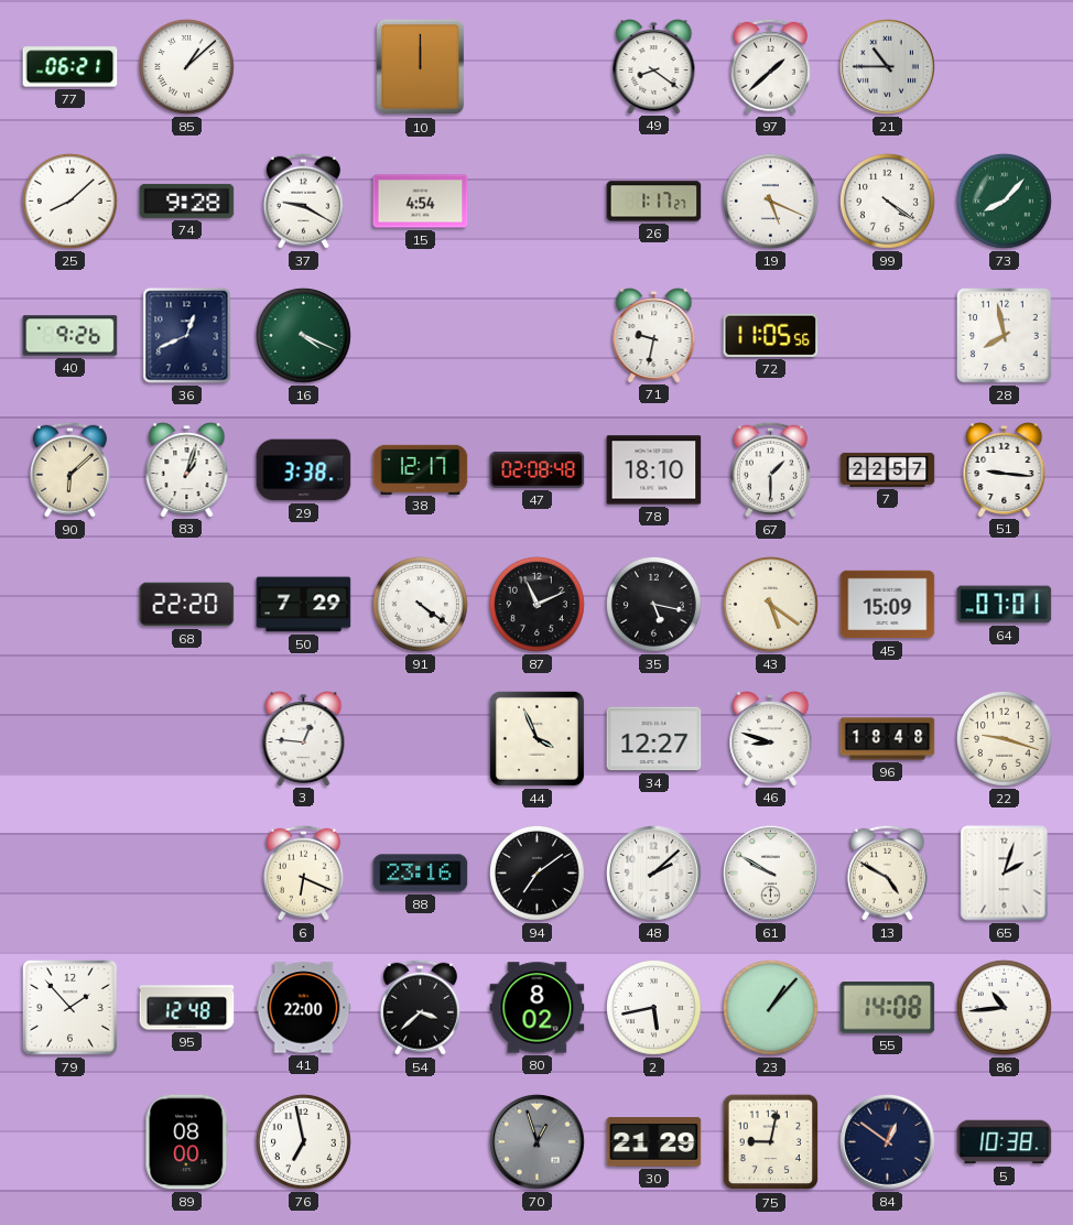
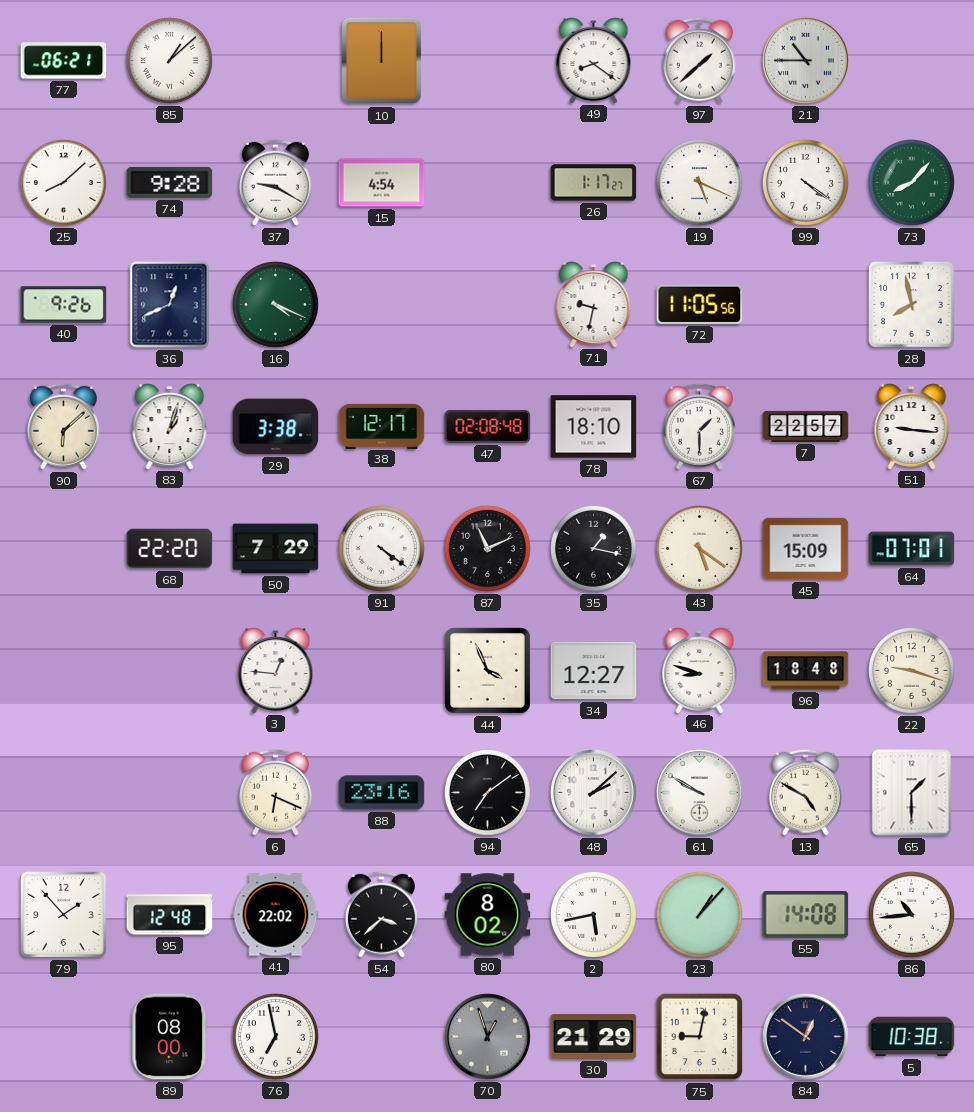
35: 5:17 -> 1:17 (593, 548)
65: 2:03 -> 1:30 (912, 793)
41: 22:00 -> 22:02 (276, 915)
